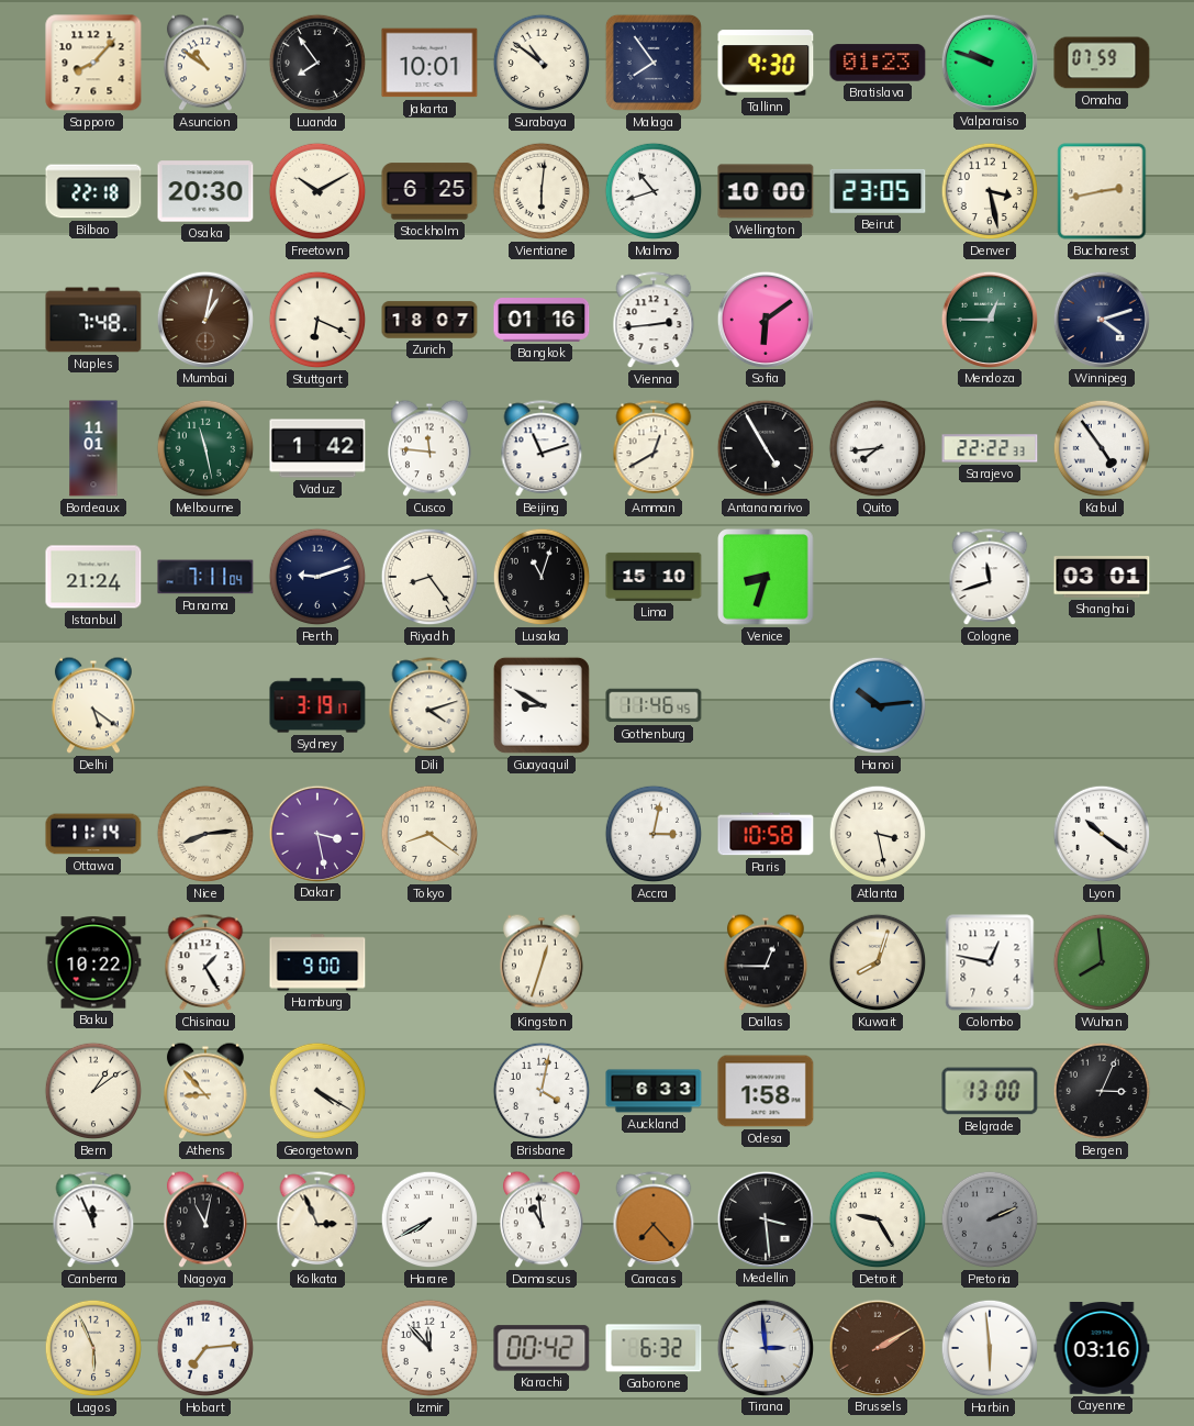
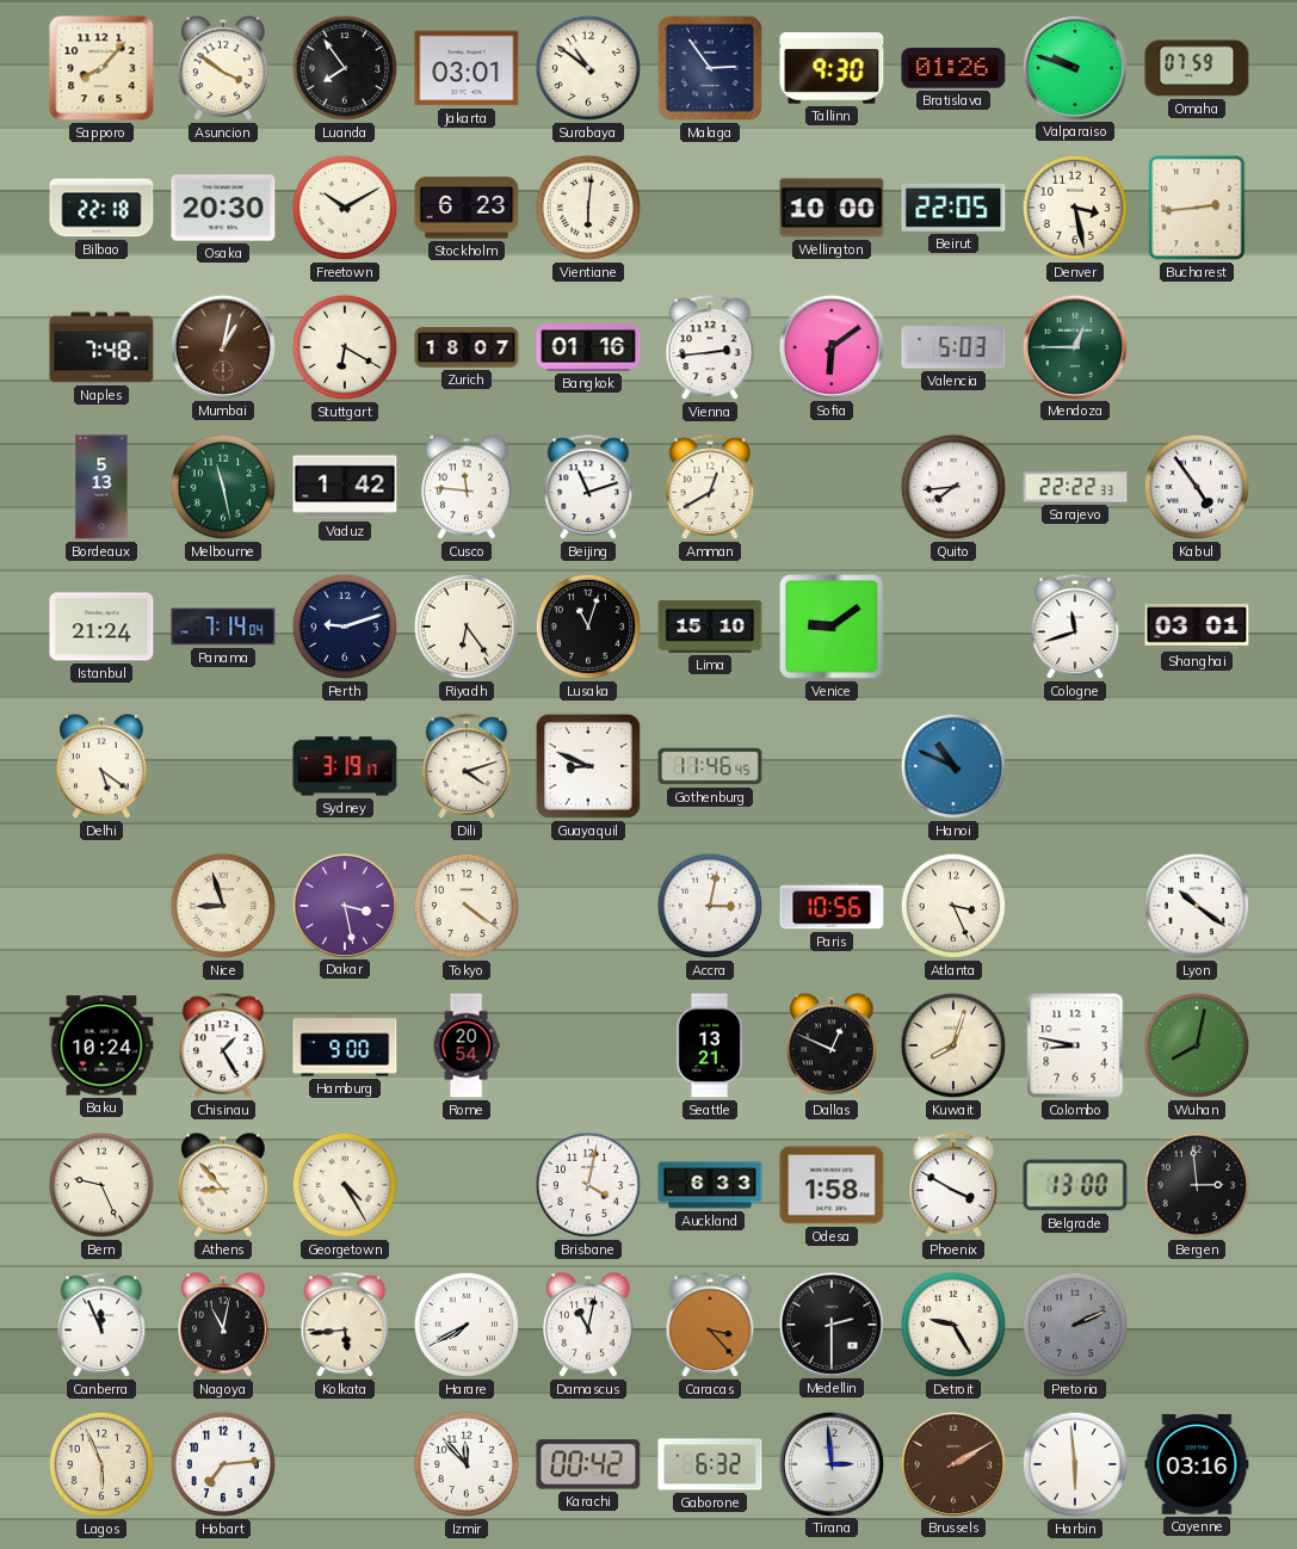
Asuncion: 10:51 -> 3:51 (224, 68)
Jakarta: 10:01 -> 03:01 (467, 68)
Malaga: 7:54 -> 2:54 (710, 68)
Bratislava: 01:23 -> 01:26 (953, 68)
Stockholm: 6:25 -> 6:23 (467, 208)
Malmo: 10:42 -> none (654, 191)
Beirut: 23:05 -> 22:05 (953, 208)
Bucharest: 2:43 -> 2:44 (1197, 208)
Stuttgart: 6:19 -> 6:20 (345, 347)
Valencia: none -> 5:03 (953, 347)
Winnipeg: 4:12 -> none (1101, 319)
Bordeaux: 11:01 -> 5:13 (101, 487)
Antananarivo: 4:55 -> none (766, 448)
Panama: 7:11 -> 7:14 (223, 627)
Riyadh: 8:24 -> 6:24 (467, 627)
Venice: 8:33 -> 9:09 (832, 627)
Guayaquil: 8:50 -> 8:49 (588, 766)
Hanoi: 10:14 -> 10:49 (953, 766)
Ottawa: 11:14 -> none (93, 834)
Nice: 8:14 -> 8:57 (223, 906)
Tokyo: 8:21 -> 4:21 (467, 906)
Paris: 10:58 -> 10:56 (832, 906)
Atlanta: 3:28 -> 3:26 (953, 906)
Baku: 10:22 -> 10:24 (101, 1045)
Rome: none -> 20:54 (467, 1045)
Kingston: 12:33 -> none (543, 962)
Seattle: none -> 13:21 (710, 1045)
Dallas: 12:45 -> 12:49 (833, 1045)
Colombo: 12:47 -> 8:47 (1075, 1045)
Wuhan: 7:59 -> 8:02 (1197, 1045)
Bern: 1:09 -> 9:26 (101, 1185)
Georgetown: 4:20 -> 4:25 (345, 1185)
Phoenix: none -> 3:50 (953, 1186)
Bergen: 3:04 -> 2:59 (1197, 1185)
Kolkata: 2:56 -> 5:44 (345, 1326)
Damascus: 10:59 -> 11:02 (589, 1325)
Caracas: 7:23 -> 3:23 (710, 1326)
Medellin: 3:29 -> 2:30 (830, 1323)
